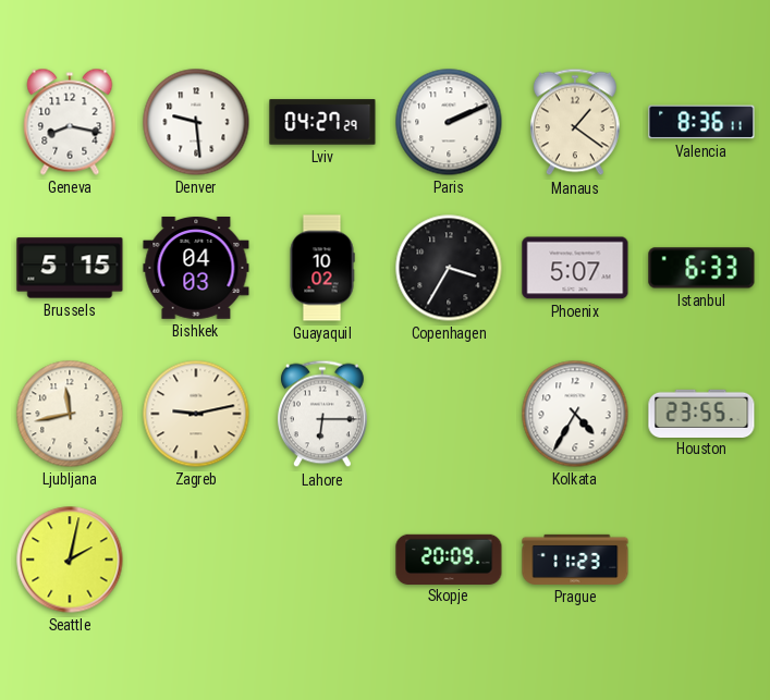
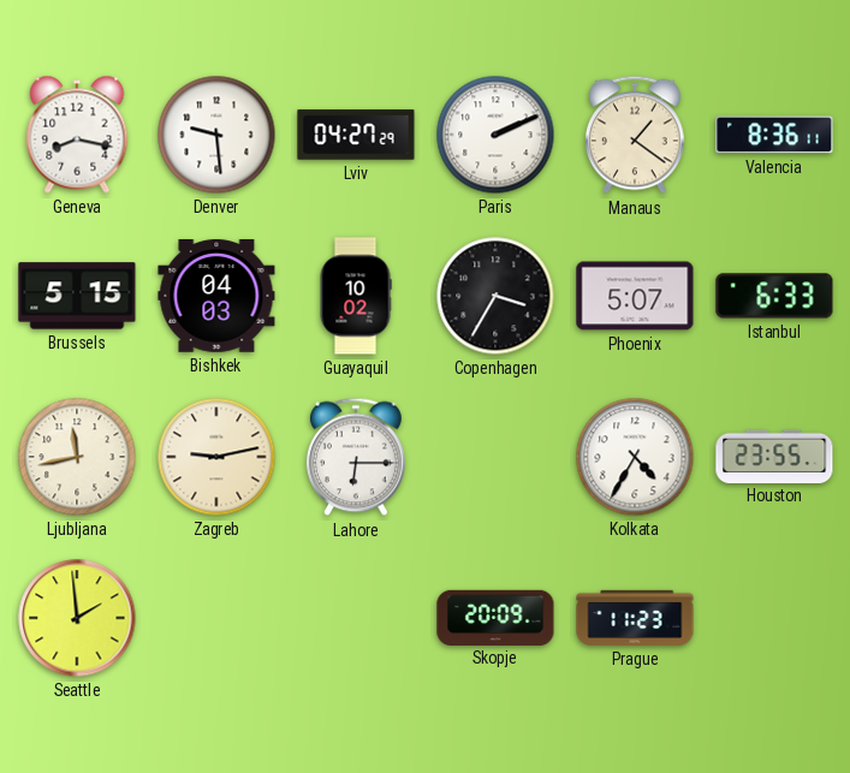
Seattle: 2:02 -> 1:59 (77, 618)
